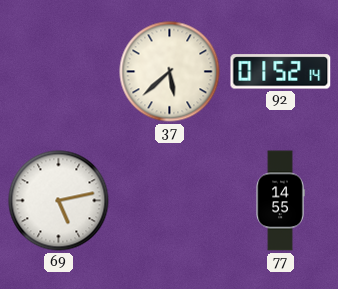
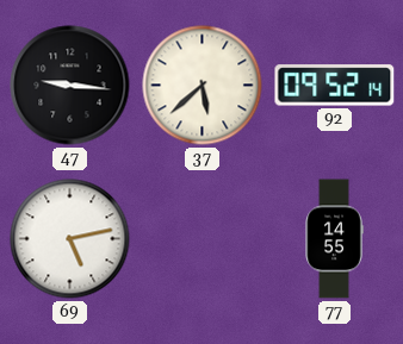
47: none -> 9:16 (70, 86)
92: 01:52 -> 09:52 (335, 86)
